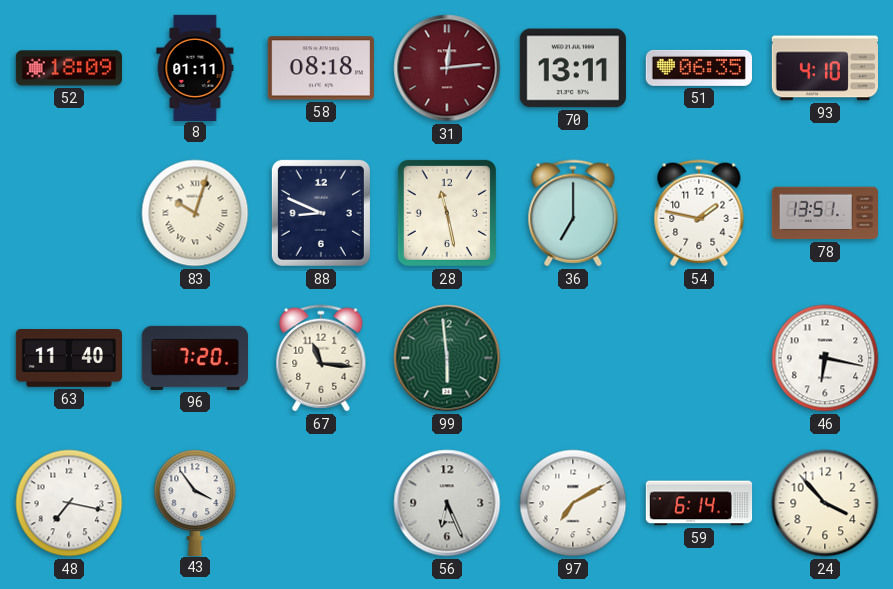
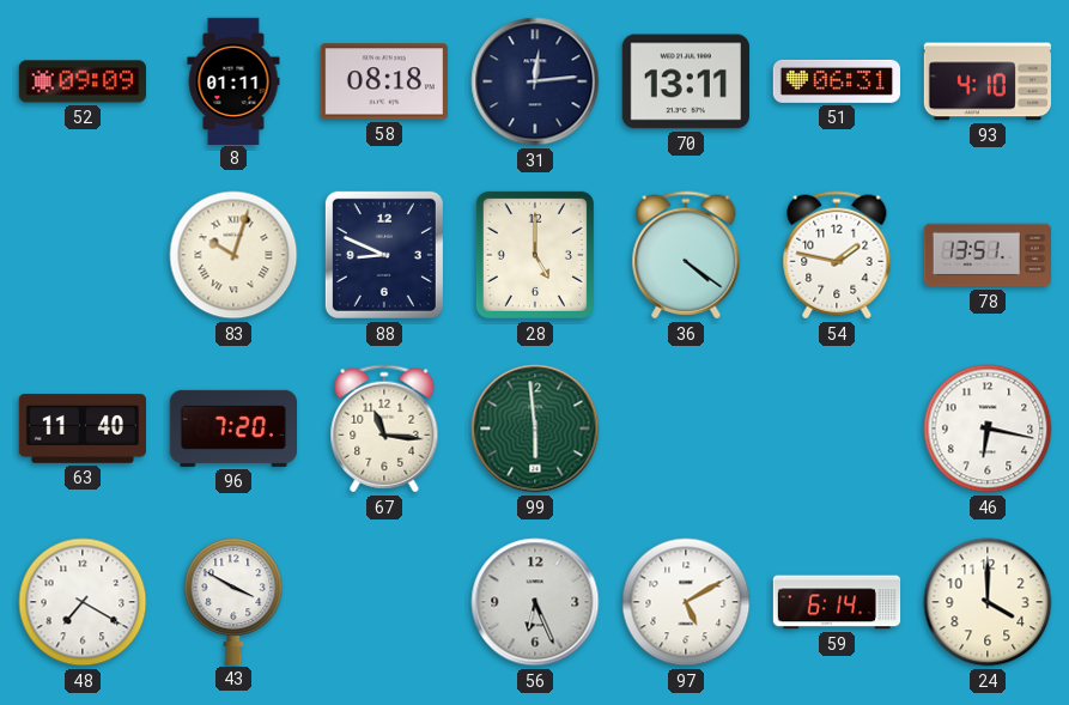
52: 18:09 -> 09:09 (81, 81)
31 dial: burgundy -> navy (535, 81)
51: 06:35 -> 06:31 (836, 81)
28: 11:28 -> 5:00 (535, 255)
36: 7:00 -> 4:21 (686, 255)
48: 7:17 -> 7:20 (83, 602)
43: 3:54 -> 3:50 (233, 601)
97: 7:10 -> 5:10 (686, 602)
24: 3:53 -> 4:00 (988, 602)
